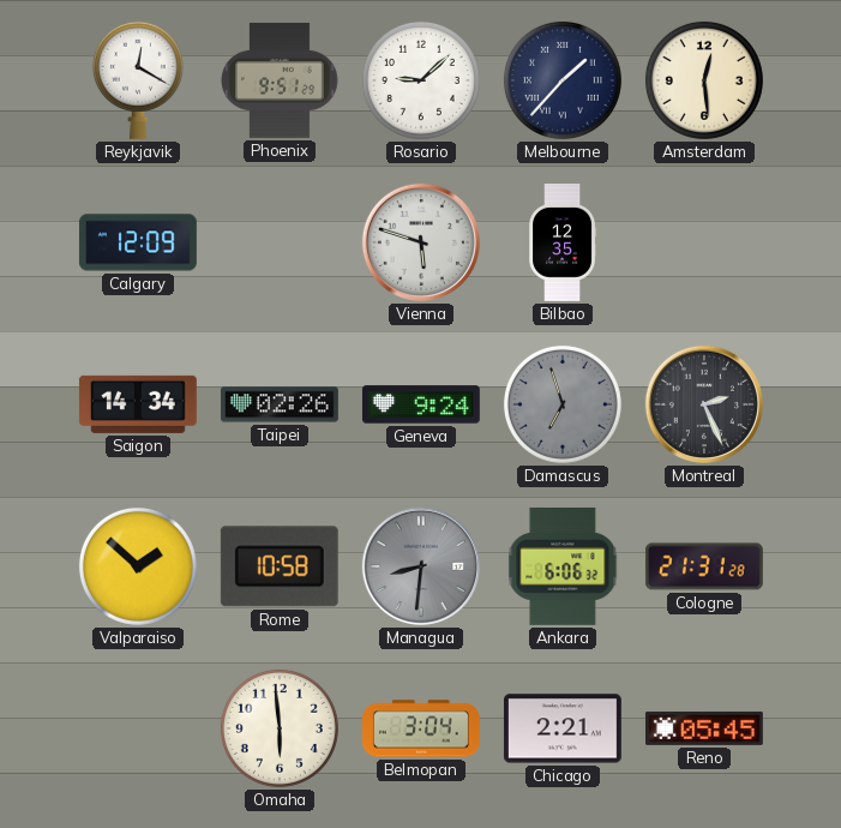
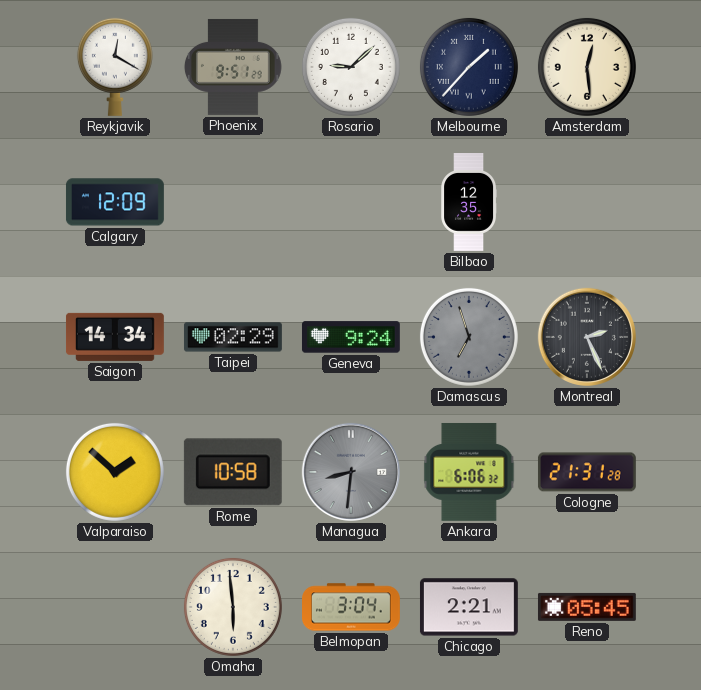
Vienna: 5:48 -> none (421, 242)
Taipei: 02:26 -> 02:29 (233, 337)
